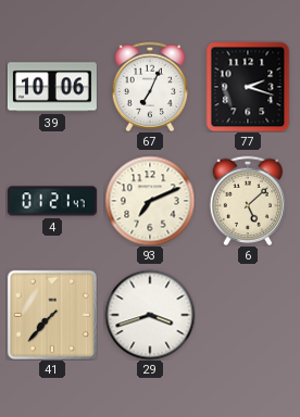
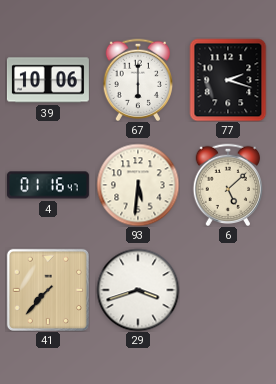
67: 7:04 -> 6:00 (138, 79)
4: 01:21 -> 01:16 (48, 185)
93: 7:11 -> 5:31 (138, 185)
